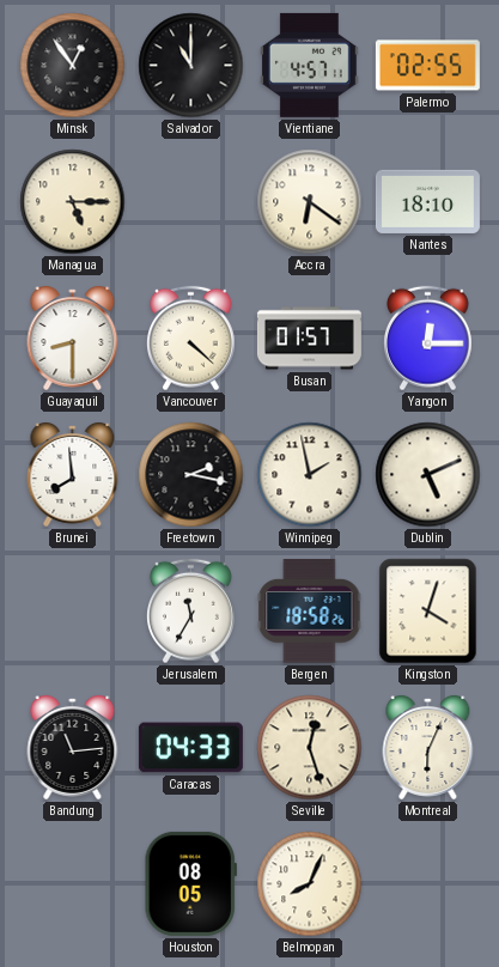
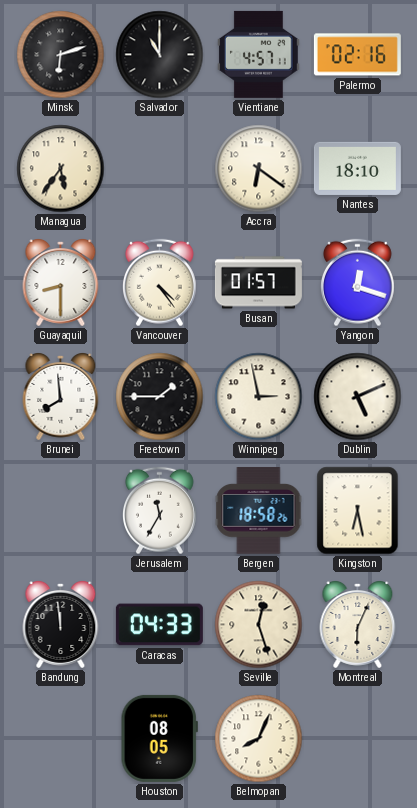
Minsk: 12:54 -> 6:12 (61, 55)
Palermo: 02:55 -> 02:16 (357, 55)
Managua: 5:15 -> 5:36 (61, 169)
Vancouver: 4:22 -> 4:24 (160, 283)
Yangon: 12:15 -> 12:18 (358, 283)
Freetown: 2:17 -> 1:45 (160, 397)
Winnipeg: 1:58 -> 2:58 (259, 397)
Kingston: 4:03 -> 6:28 (358, 511)
Bandung: 11:14 -> 11:59 (61, 625)
